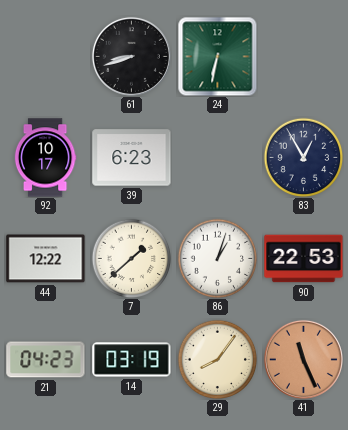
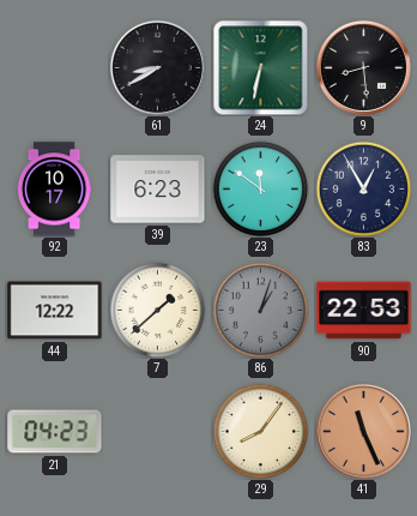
61: 8:42 -> 8:40 (157, 67)
9: none -> 8:29 (363, 67)
23: none -> 11:51 (260, 188)
86 dial: white -> grey (260, 310)
14: 03:19 -> none (132, 360)
